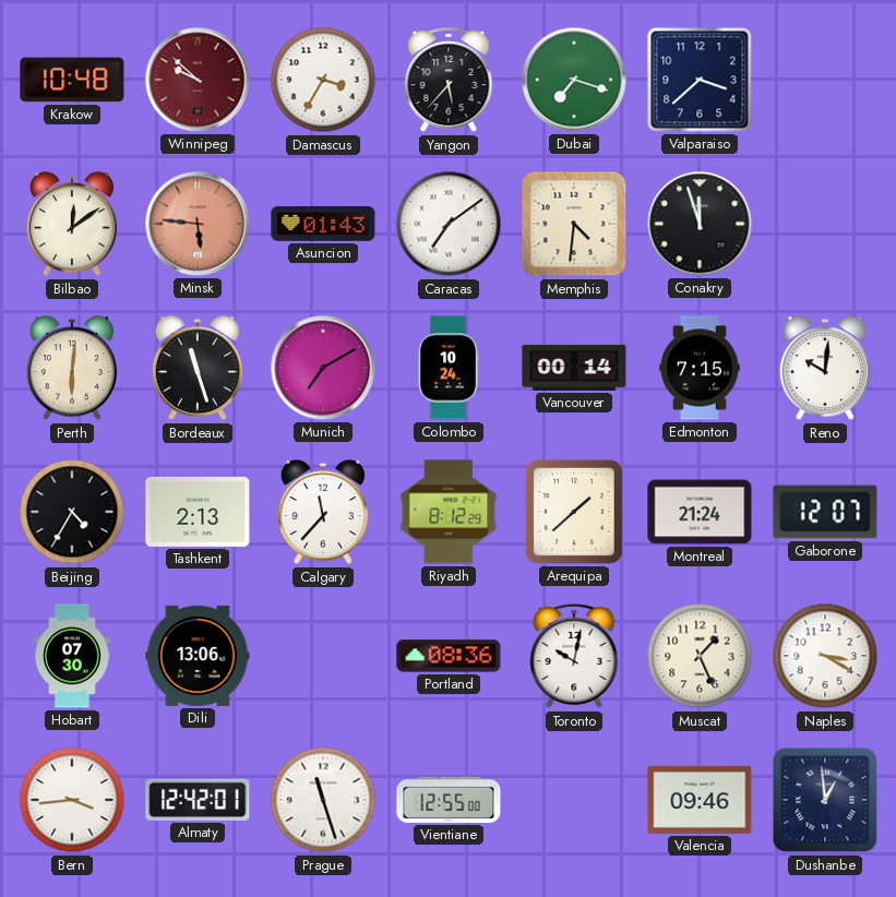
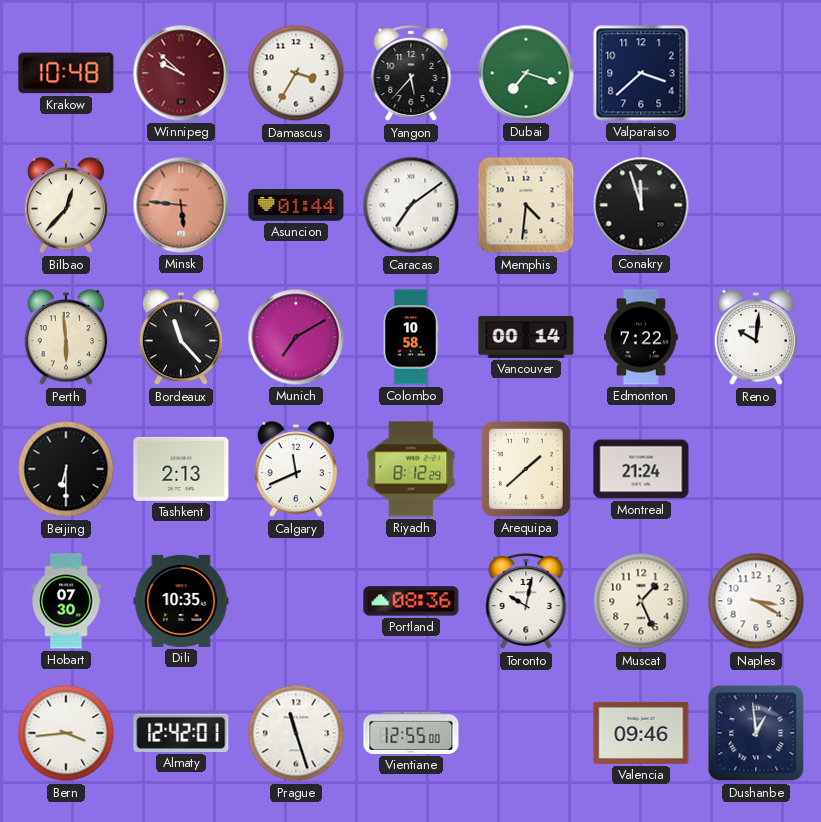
Bilbao: 12:09 -> 12:37 (66, 205)
Asuncion: 01:43 -> 01:44 (296, 205)
Perth: 6:01 -> 5:59 (66, 337)
Bordeaux: 11:27 -> 11:23 (181, 337)
Colombo: 10:24 -> 10:58 (411, 337)
Edmonton: 7:15 -> 7:22 (641, 337)
Beijing: 4:35 -> 6:30 (66, 469)
Calgary: 11:37 -> 11:41 (296, 469)
Gaborone: 12:07 -> none (825, 512)
Dili: 13:06 -> 10:35 (181, 601)
